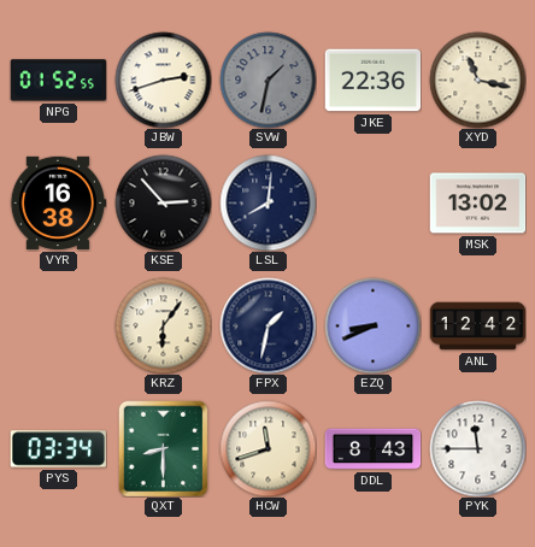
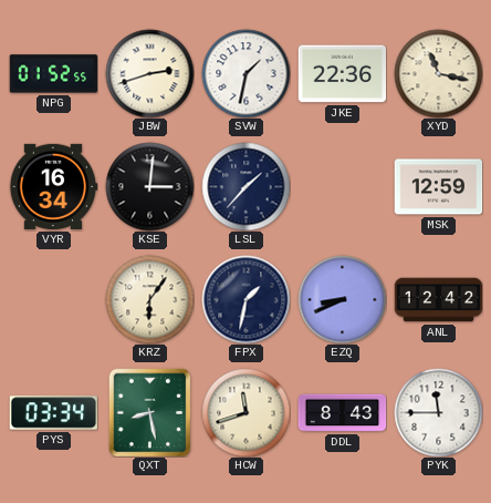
SVW dial: grey -> white (245, 73)
VYR: 16:38 -> 16:34 (53, 186)
KSE: 2:53 -> 3:01 (149, 186)
LSL: 8:01 -> 1:37 (245, 186)
MSK: 13:02 -> 12:59 (438, 187)
QXT: 8:30 -> 8:28 (150, 412)
